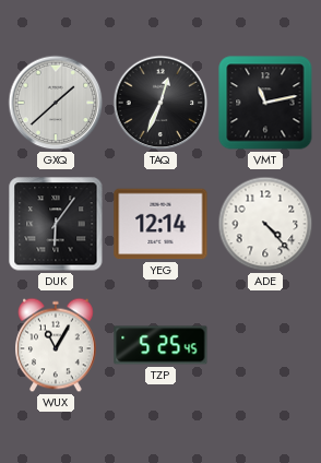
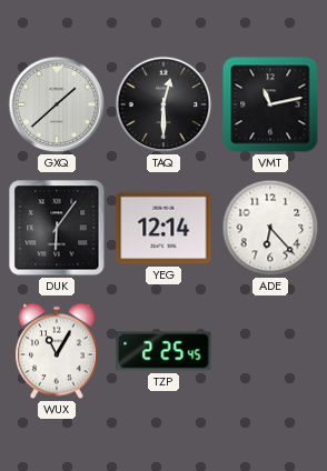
TAQ: 12:34 -> 12:30 (163, 104)
ADE: 4:23 -> 6:23 (270, 228)
TZP: 5:25 -> 2:25 (163, 351)
